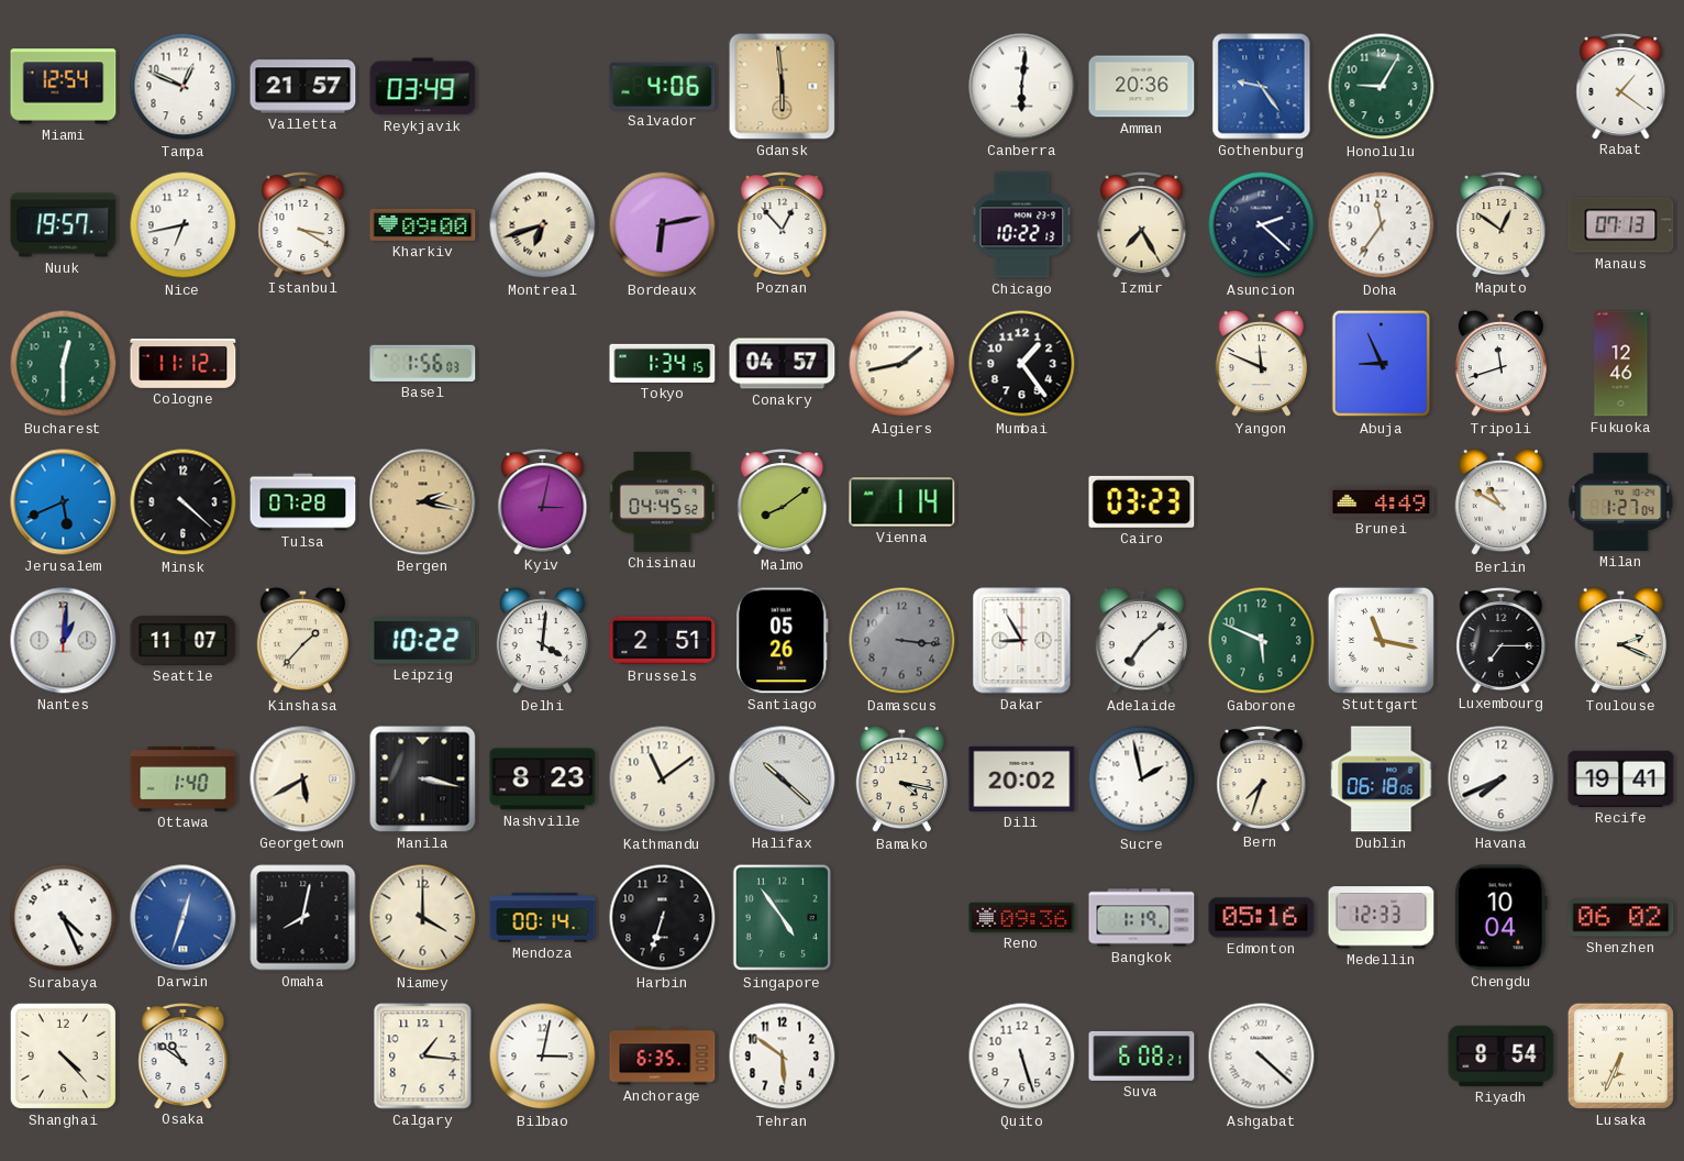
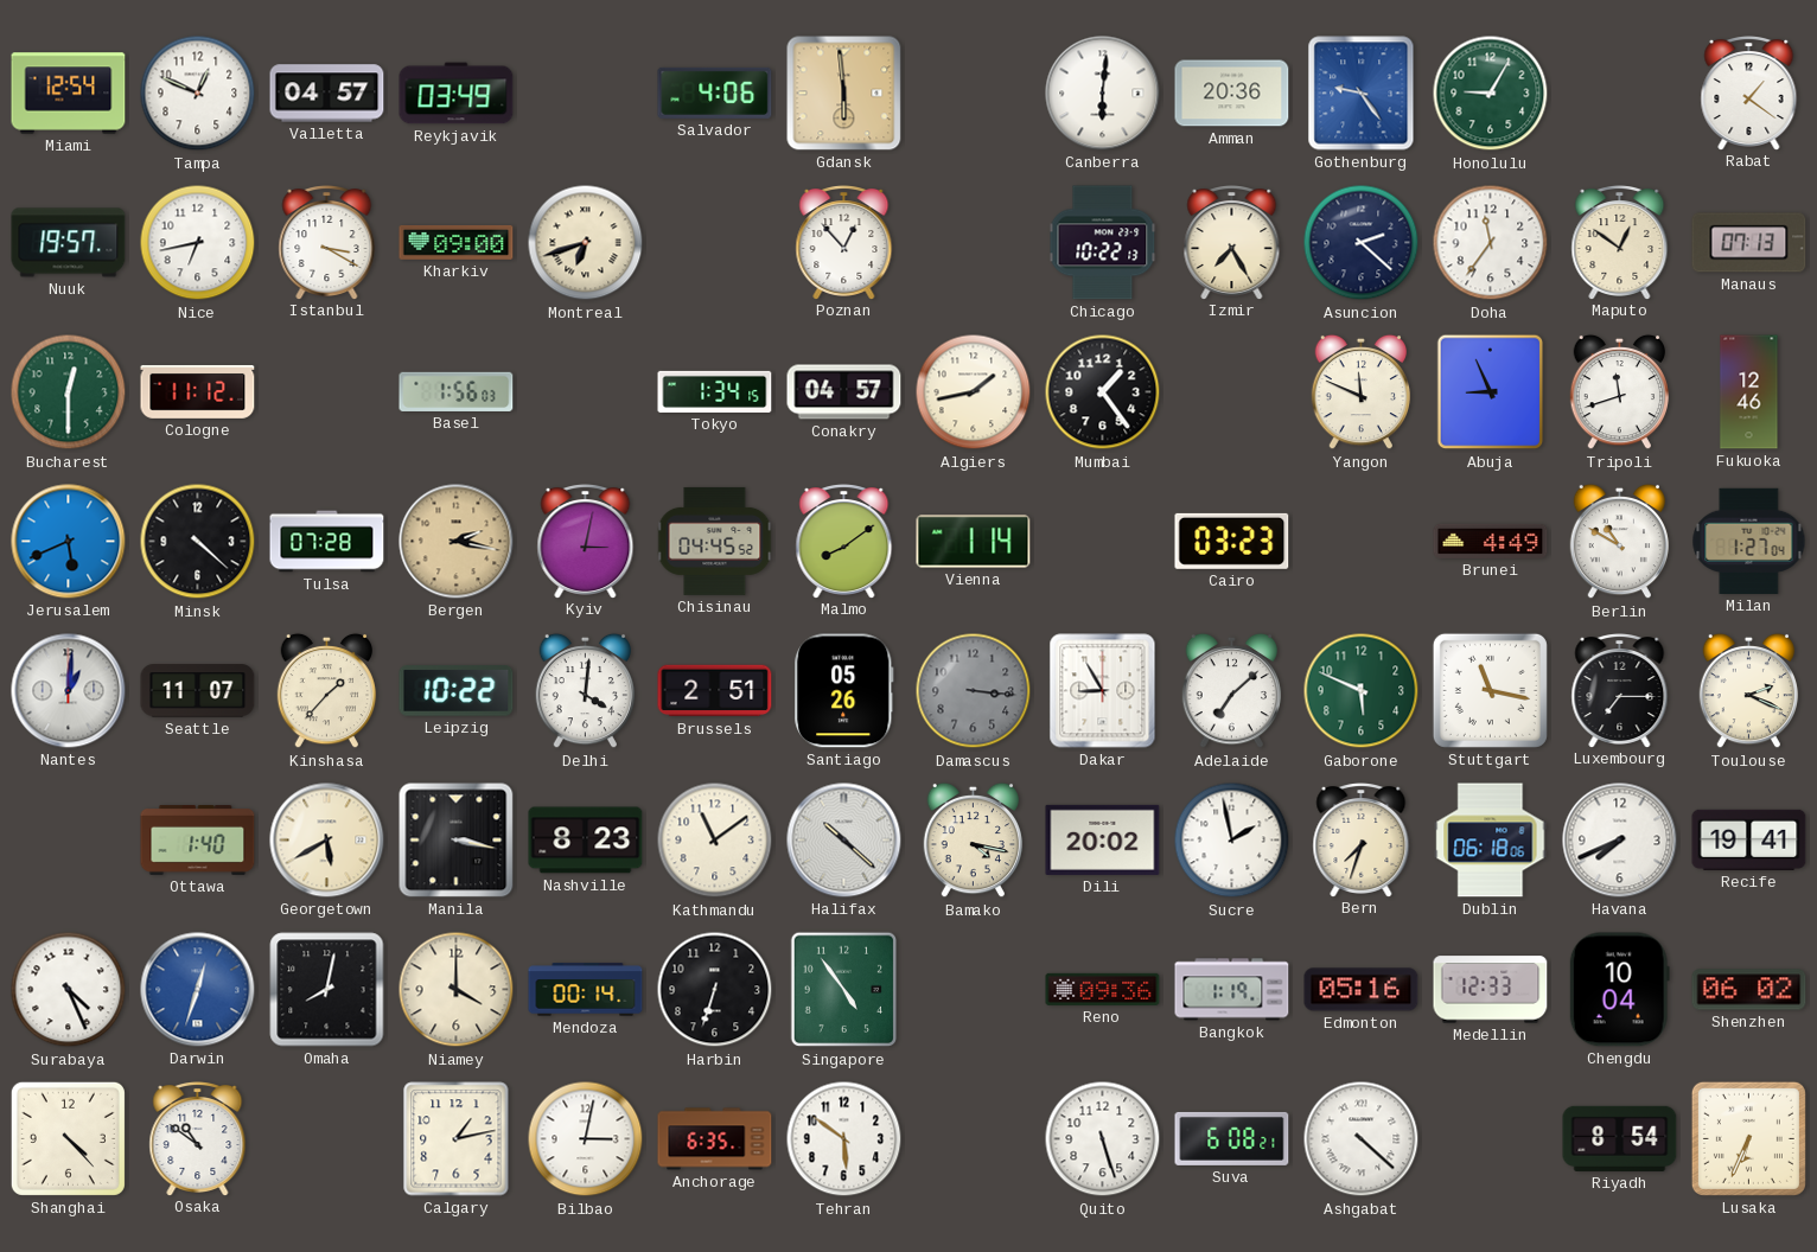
Valletta: 21:57 -> 04:57 (327, 94)
Bordeaux: 6:13 -> none (663, 225)
Calgary: 1:16 -> 1:13 (457, 1139)
